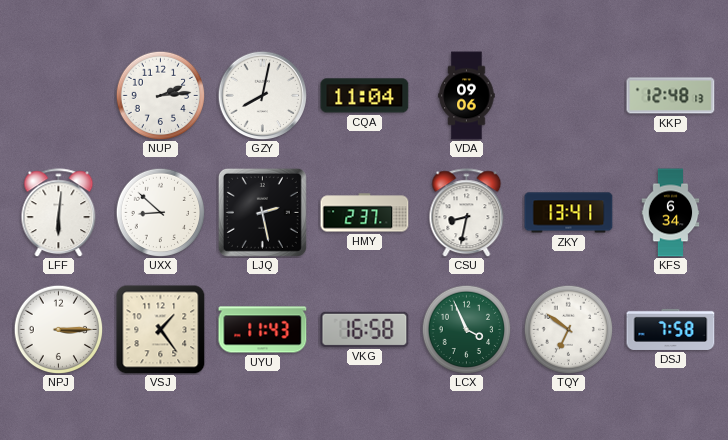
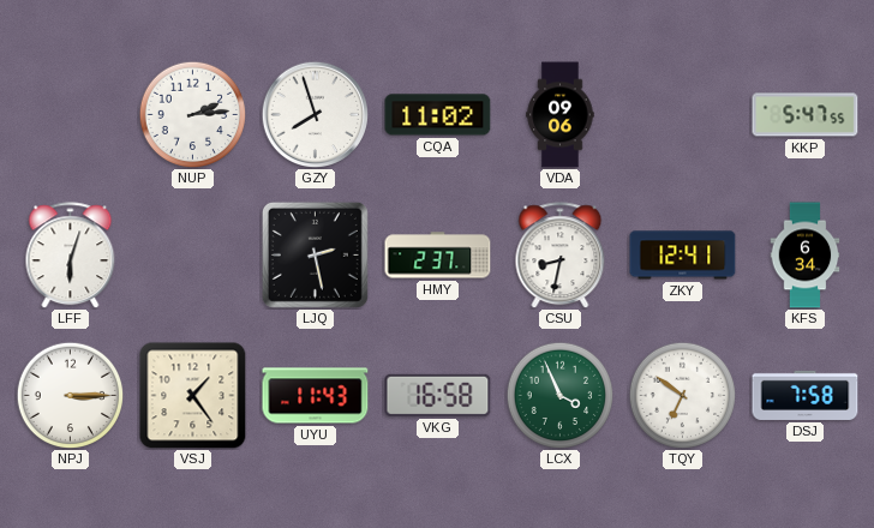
GZY: 8:02 -> 7:57 (315, 114)
CQA: 11:04 -> 11:02 (438, 115)
KKP: 12:48 -> 5:47 (806, 115)
LFF: 6:01 -> 6:03 (71, 256)
UXX: 8:52 -> none (160, 212)
ZKY: 13:41 -> 12:41 (683, 256)
